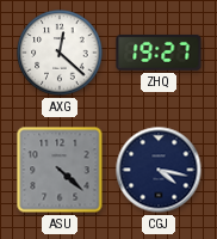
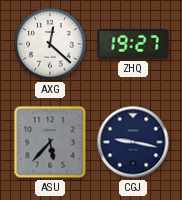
ASU: 4:22 -> 5:37 (50, 142)
CGJ: 4:17 -> 9:17 (133, 142)
